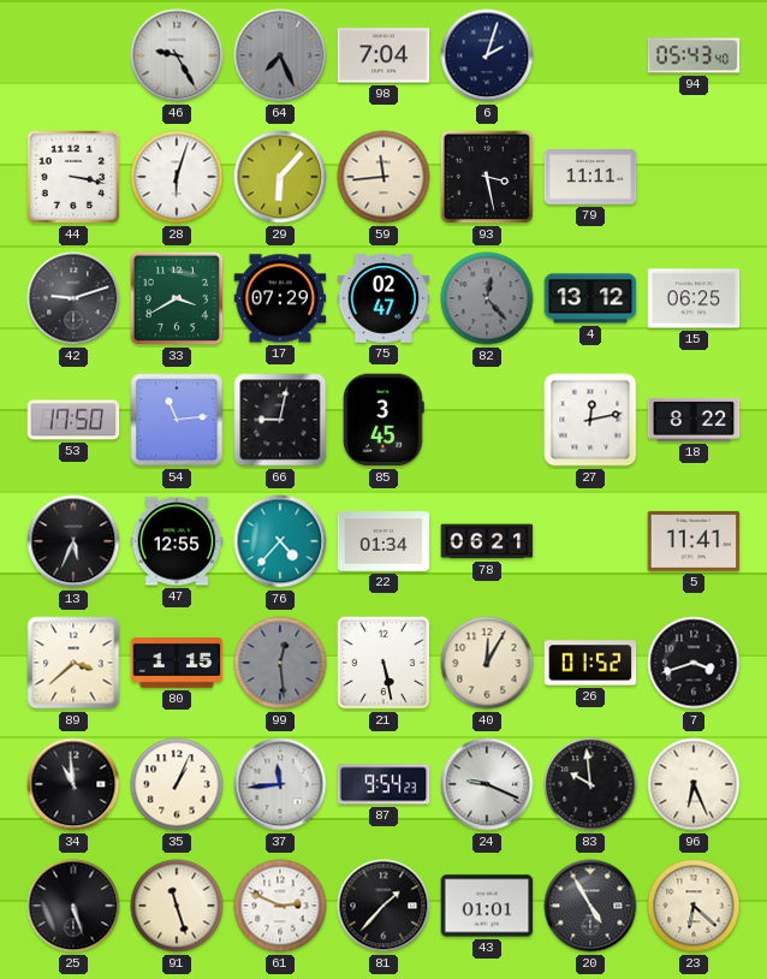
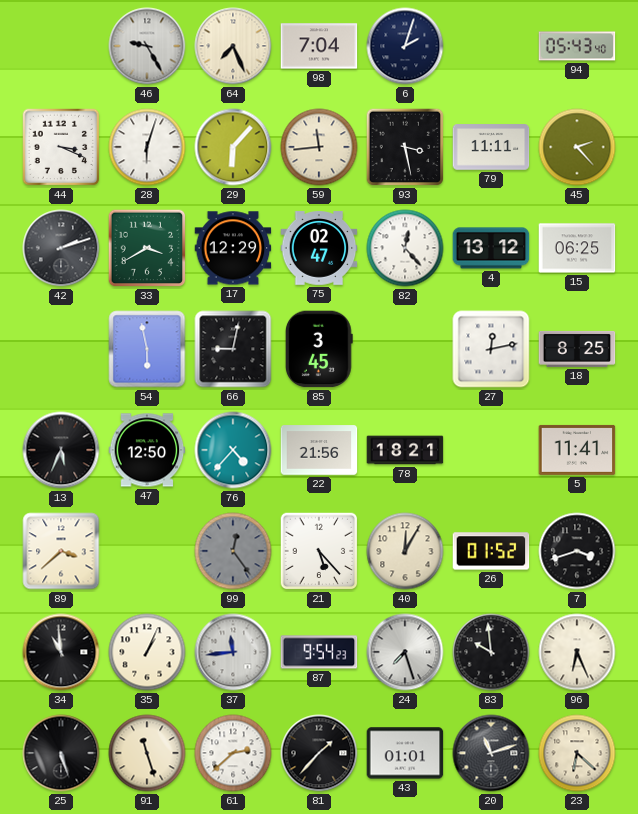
64 dial: grey -> cream (233, 46)
44: 3:17 -> 3:19 (61, 147)
45: none -> 2:23 (577, 147)
42: 9:12 -> 2:12 (61, 248)
17: 07:29 -> 12:29 (233, 248)
82 dial: grey -> white (405, 248)
53: 17:50 -> none (73, 420)
54: 11:14 -> 5:58 (147, 349)
18: 8:22 -> 8:25 (577, 349)
47: 12:55 -> 12:50 (147, 450)
22: 01:34 -> 21:56 (319, 450)
78: 06:21 -> 18:21 (405, 450)
80: 1:15 -> none (177, 664)
99: 12:29 -> 12:24 (233, 551)
21: 5:28 -> 5:23 (319, 551)
24: 9:19 -> 7:27 (405, 652)
61: 2:49 -> 2:38 (233, 753)
20: 4:55 -> 11:12 (491, 753)
